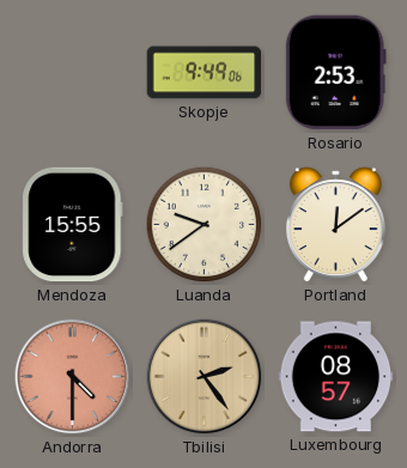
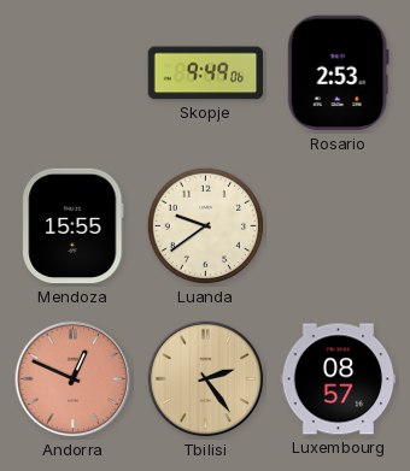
Portland: 12:09 -> none (335, 225)
Andorra: 4:30 -> 12:49 (74, 379)
